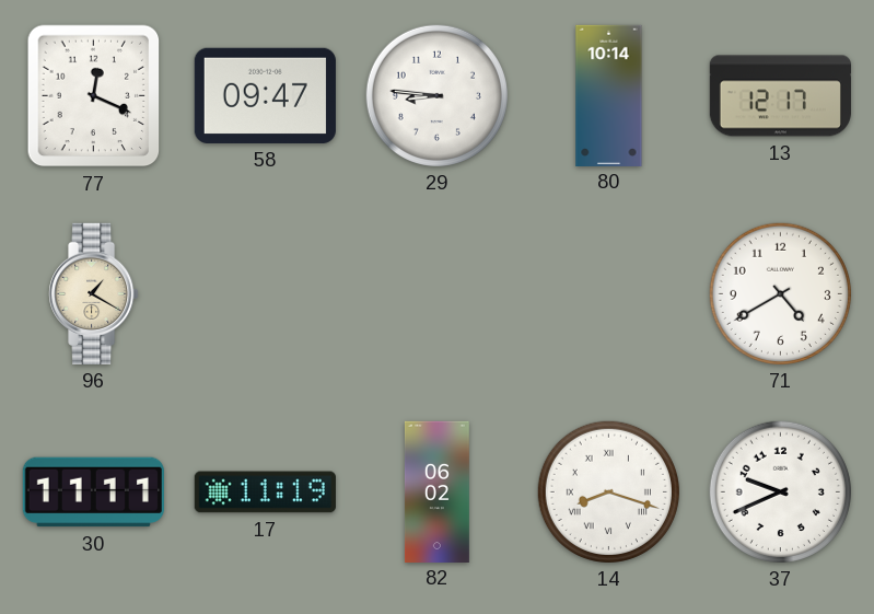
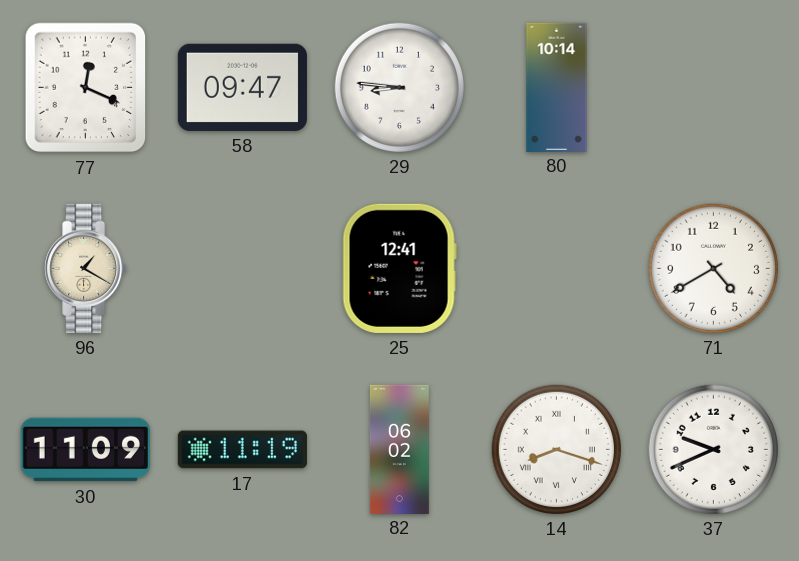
13: 12:17 -> none (780, 96)
25: none -> 12:41 (399, 268)
30: 11:11 -> 11:09 (85, 450)
